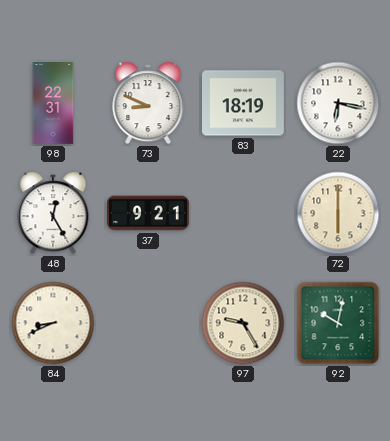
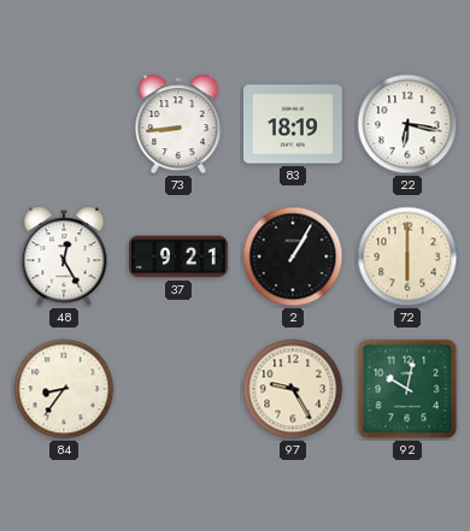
98: 22:31 -> none (53, 104)
73: 8:49 -> 8:44 (178, 124)
2: none -> 1:05 (293, 256)
84: 8:41 -> 8:36 (64, 389)
